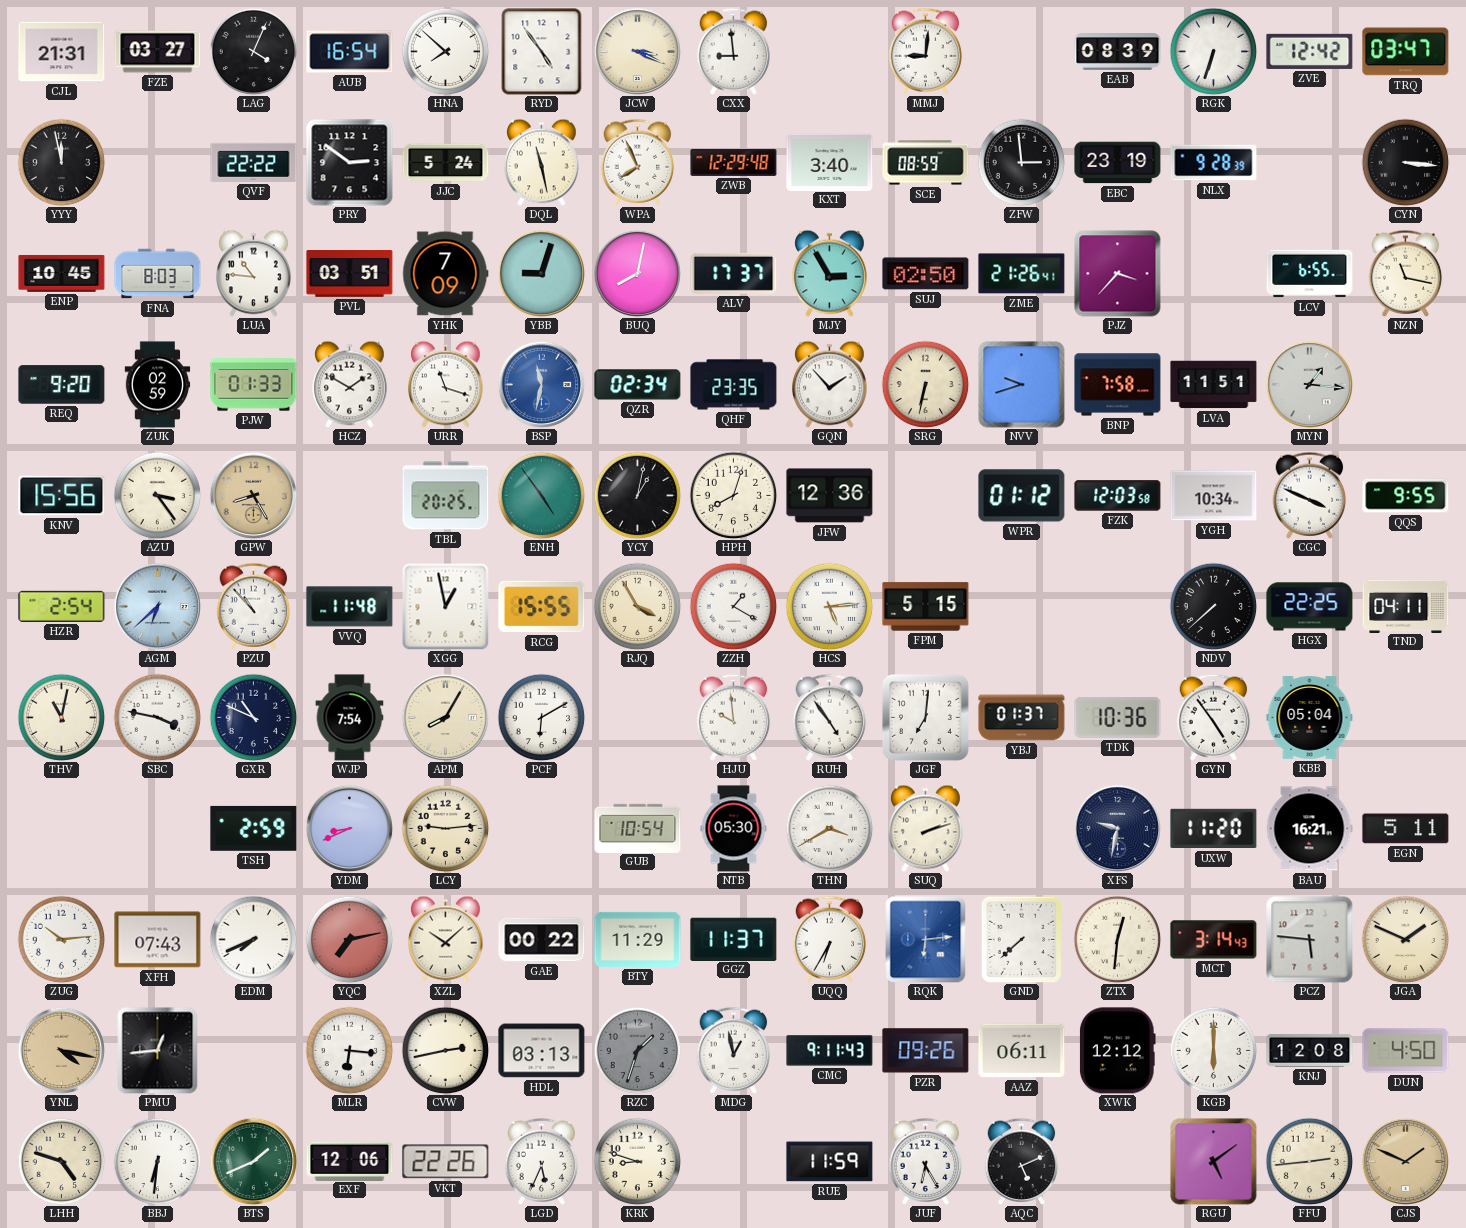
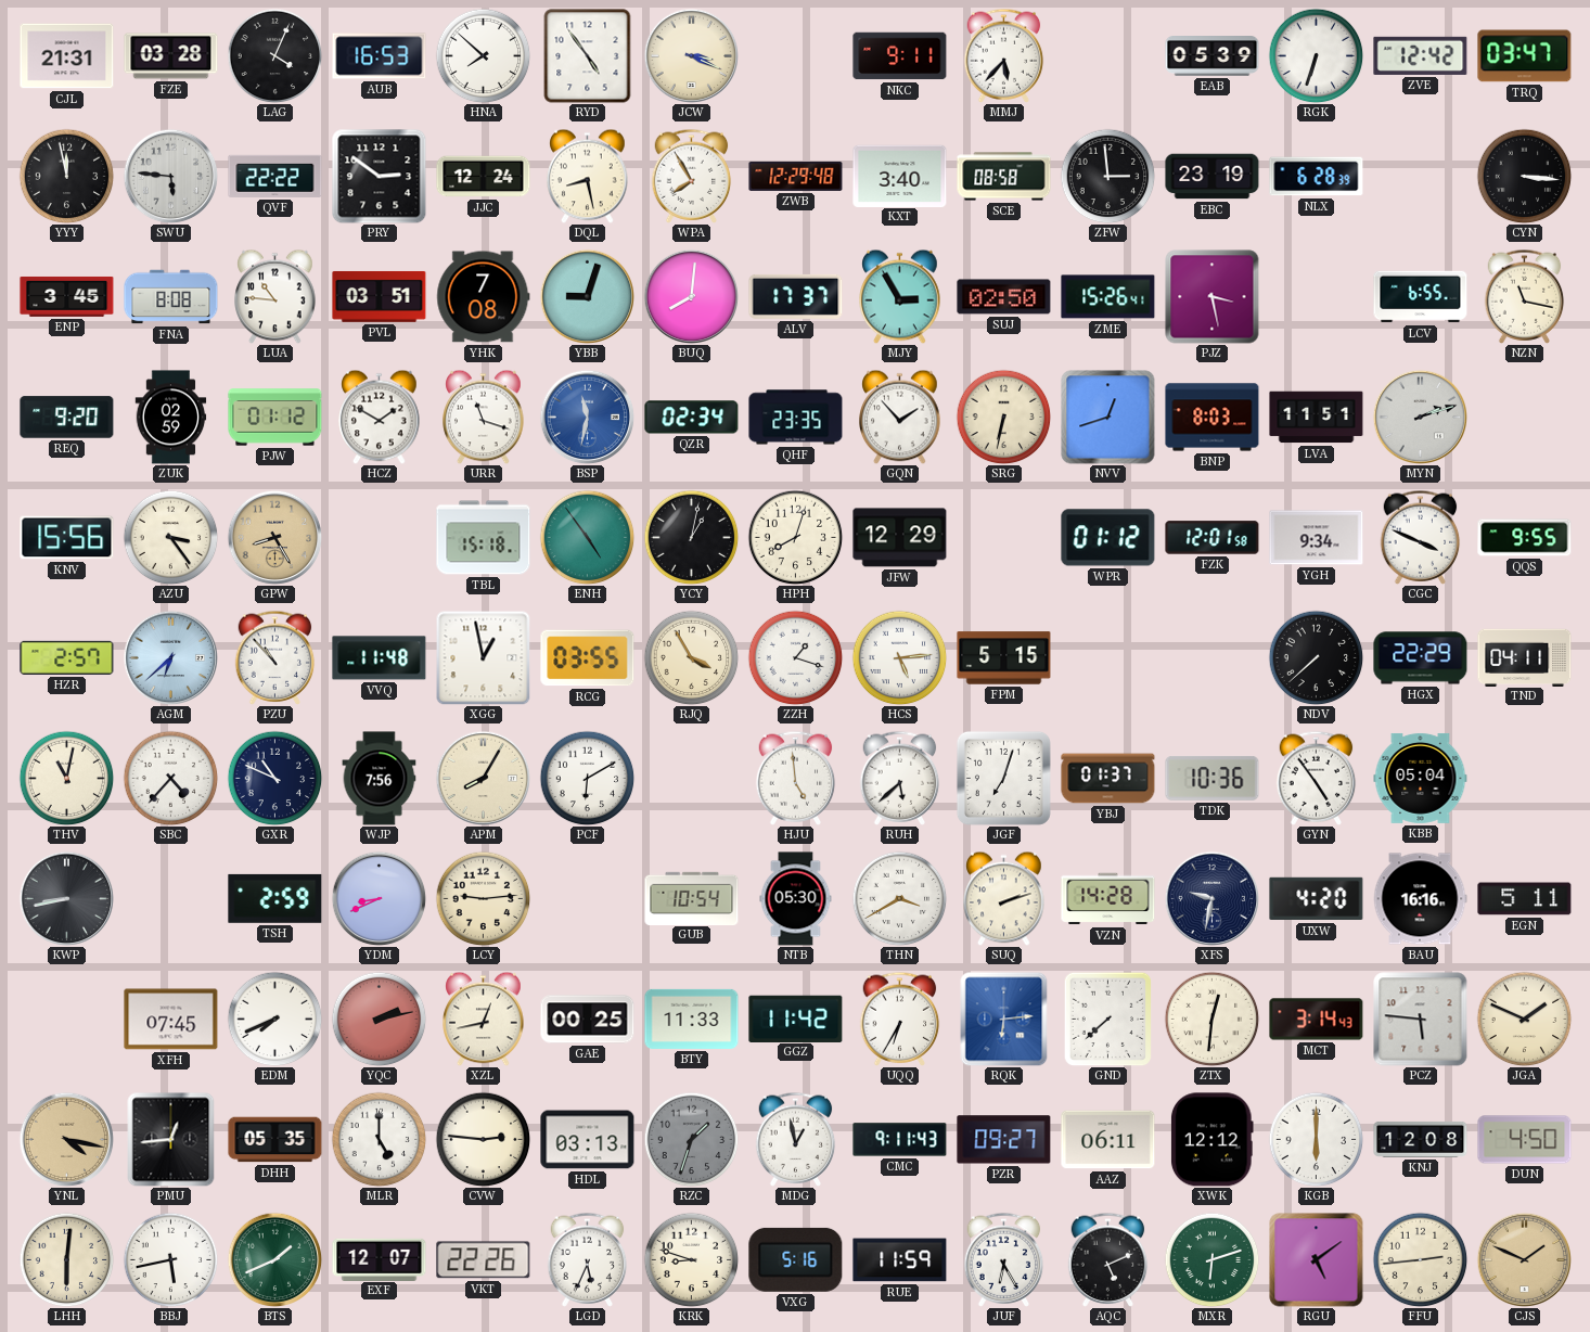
FZE: 03:27 -> 03:28 (171, 56)
AUB: 16:54 -> 16:53 (380, 56)
CXX: 8:59 -> none (734, 51)
NKC: none -> 9:11 (900, 56)
MMJ: 9:01 -> 5:37 (1004, 55)
EAB: 08:39 -> 05:39 (1213, 56)
SWU: none -> 5:46 (170, 176)
JJC: 5:24 -> 12:24 (484, 177)
DQL: 11:28 -> 8:28 (588, 176)
WPA: 7:56 -> 7:55 (692, 176)
SCE: 08:59 -> 08:58 (1004, 177)
NLX: 9:28 -> 6:28 (1317, 177)
ENP: 10:45 -> 3:45 (67, 296)
FNA: 8:03 -> 8:08 (171, 297)
YHK: 7:09 -> 7:08 (484, 297)
BUQ: 8:02 -> 8:01 (691, 296)
ZME: 21:26 -> 15:26 (1108, 297)
PJZ: 3:37 -> 3:28 (1213, 297)
PJW: 01:33 -> 01:12 (275, 418)
NVV: 9:42 -> 12:42 (1108, 418)
BNP: 7:58 -> 8:03 (1213, 418)
MYN: 1:16 -> 2:12 (1420, 417)
TBL: 20:25 -> 15:18 (484, 538)
JFW: 12:36 -> 12:29 (900, 538)
FZK: 12:03 -> 12:01 (1213, 538)
YGH: 10:34 -> 9:34 (1317, 538)
HZR: 2:54 -> 2:57 (67, 657)
RCG: 15:55 -> 03:55 (588, 658)
ZZH: 1:20 -> 1:18 (795, 657)
HGX: 22:25 -> 22:29 (1421, 658)
SBC: 3:47 -> 4:37 (170, 778)
WJP: 7:54 -> 7:56 (380, 779)
HJU: 9:59 -> 4:59 (796, 778)
RUH: 4:54 -> 5:38 (900, 778)
JGF: 7:01 -> 7:03 (1003, 778)
KWP: none -> 8:43 (66, 898)
VZN: none -> 14:28 (1108, 899)
UXW: 11:20 -> 4:20 (1317, 899)
BAU: 16:21 -> 16:16 (1420, 899)
ZUG: 10:14 -> none (61, 939)
XFH: 07:43 -> 07:45 (171, 1020)
YQC: 7:13 -> 2:13 (379, 1019)
XZL: 10:08 -> 12:43 (484, 1019)
GAE: 00:22 -> 00:25 (588, 1020)
BTY: 11:29 -> 11:33 (692, 1019)
GGZ: 11:37 -> 11:42 (796, 1019)
DHH: none -> 05:35 (275, 1140)
MLR: 6:16 -> 5:00 (379, 1139)
CVW: 2:43 -> 2:46 (483, 1139)
PZR: 09:26 -> 09:27 (1004, 1140)
LHH: 4:48 -> 6:01 (66, 1259)
BBJ: 6:31 -> 5:43 (170, 1259)
EXF: 12:06 -> 12:07 (380, 1259)
VXG: none -> 5:16 (796, 1259)
MXR: none -> 6:12 (1211, 1259)
